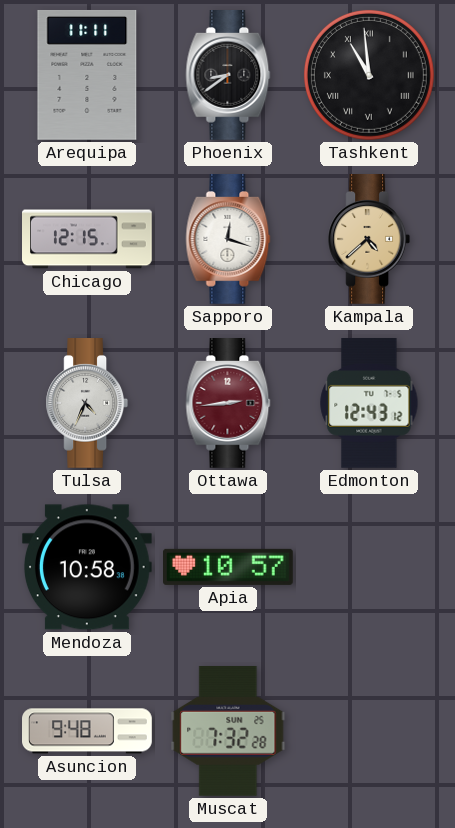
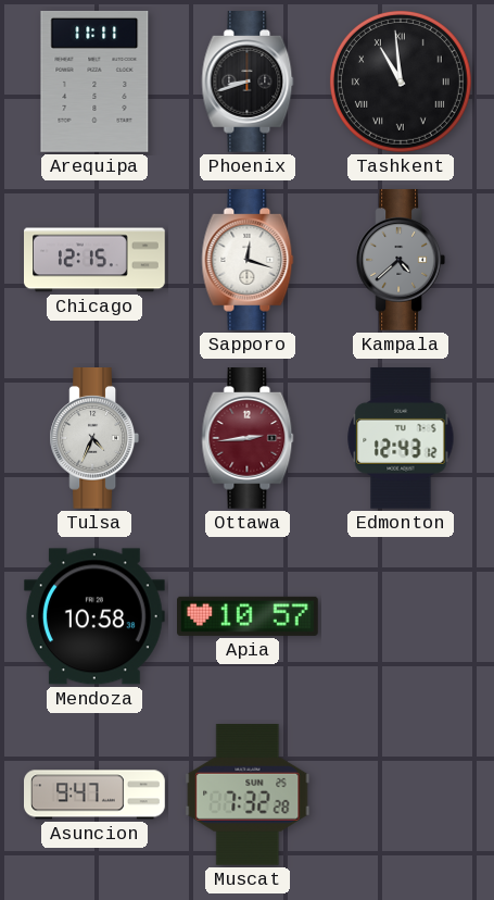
Phoenix: 8:39 -> 8:42 (248, 83)
Kampala dial: champagne -> grey (401, 261)
Asuncion: 9:48 -> 9:47 (96, 795)
